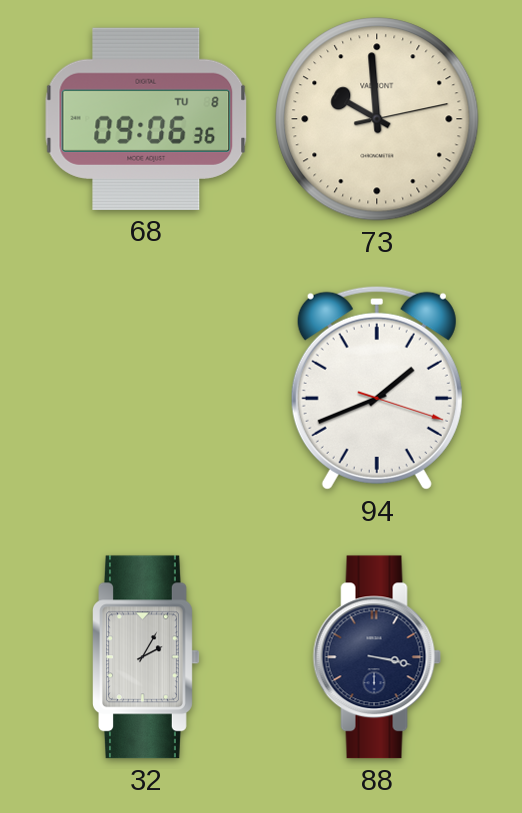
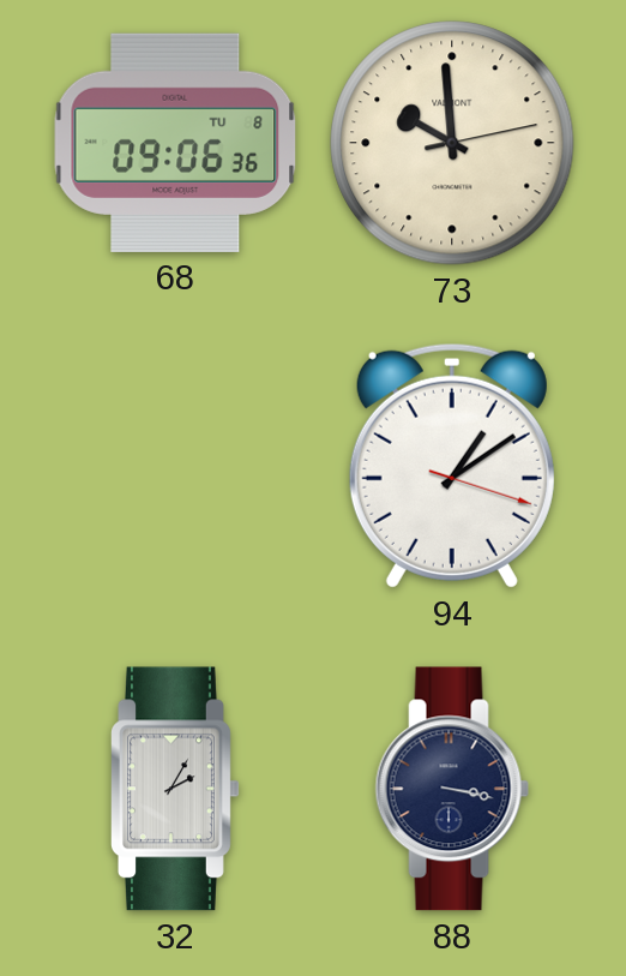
94: 1:41 -> 1:09 (452, 466)
